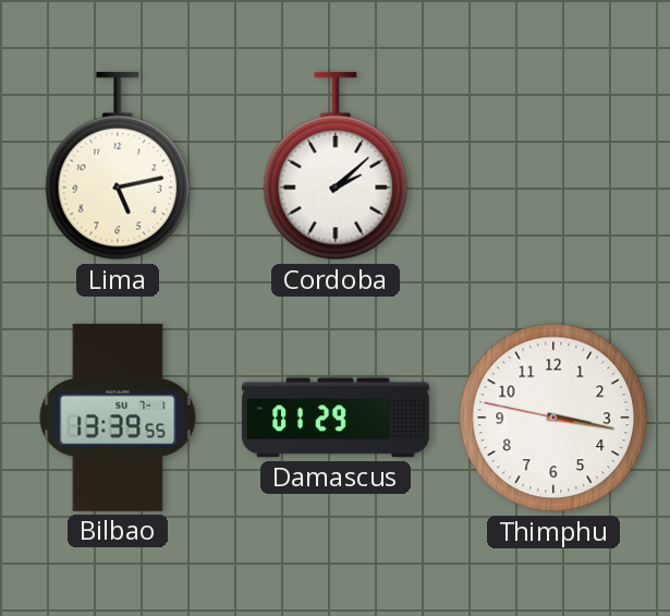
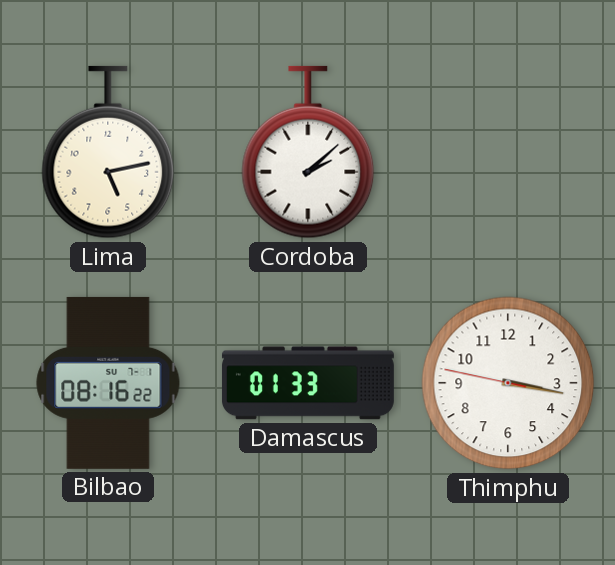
Bilbao: 13:39 -> 08:16 (108, 383)
Damascus: 01:29 -> 01:33 (308, 383)
